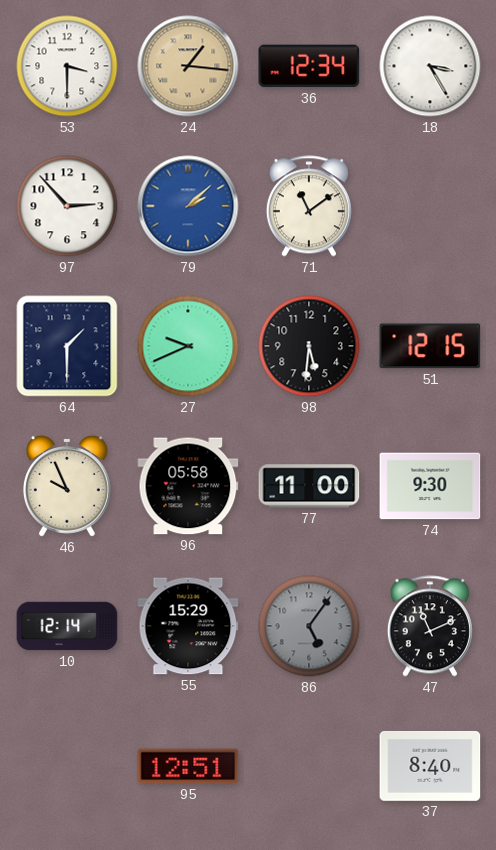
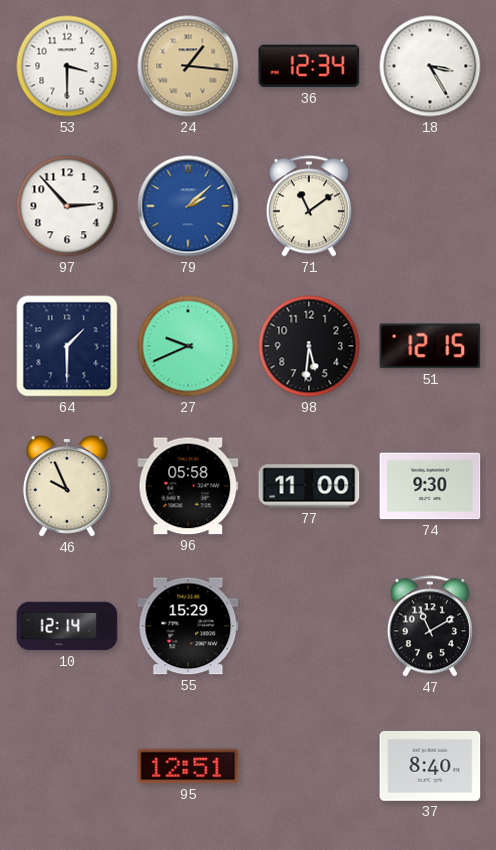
86: 5:06 -> none (309, 626)
47: 11:11 -> 11:10 (430, 626)
